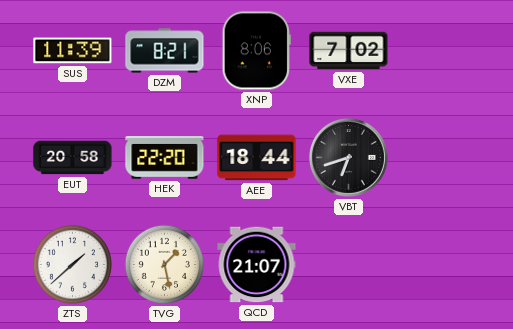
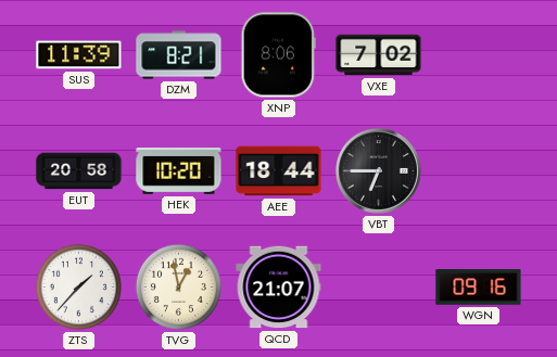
HEK: 22:20 -> 10:20 (179, 171)
VBT: 6:42 -> 6:45 (378, 170)
ZTS: 1:38 -> 1:37 (78, 286)
TVG: 1:28 -> 12:58 (178, 286)
WGN: none -> 09:16 (479, 288)
